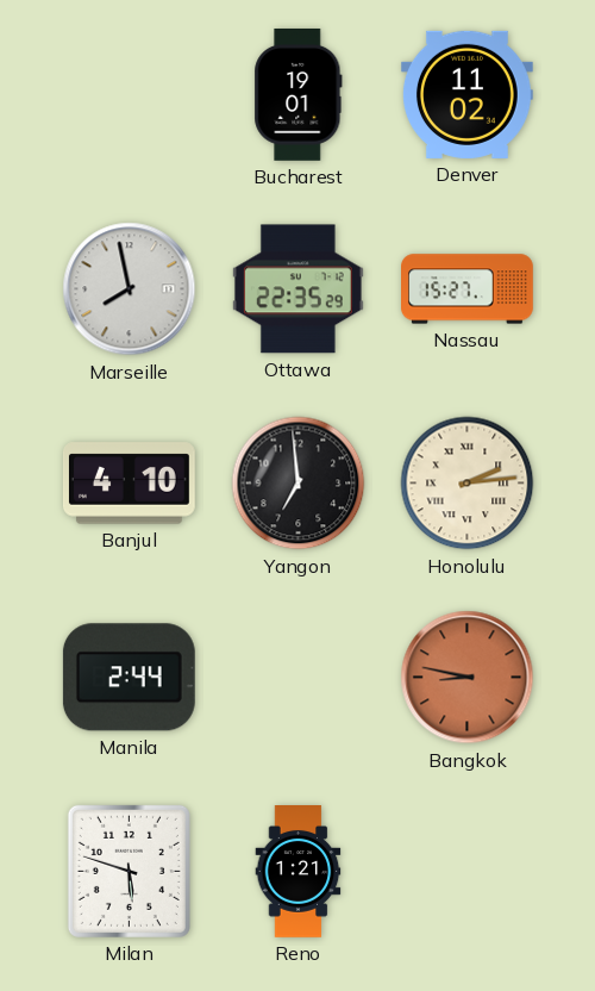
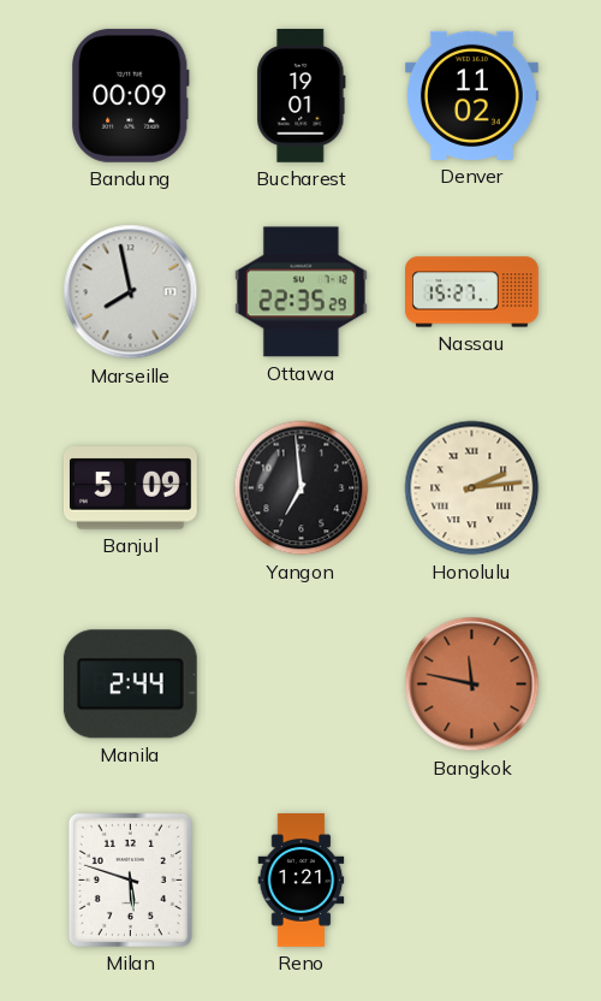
Bandung: none -> 00:09 (131, 95)
Banjul: 4:10 -> 5:09 (130, 488)
Bangkok: 8:47 -> 11:47 (472, 685)
